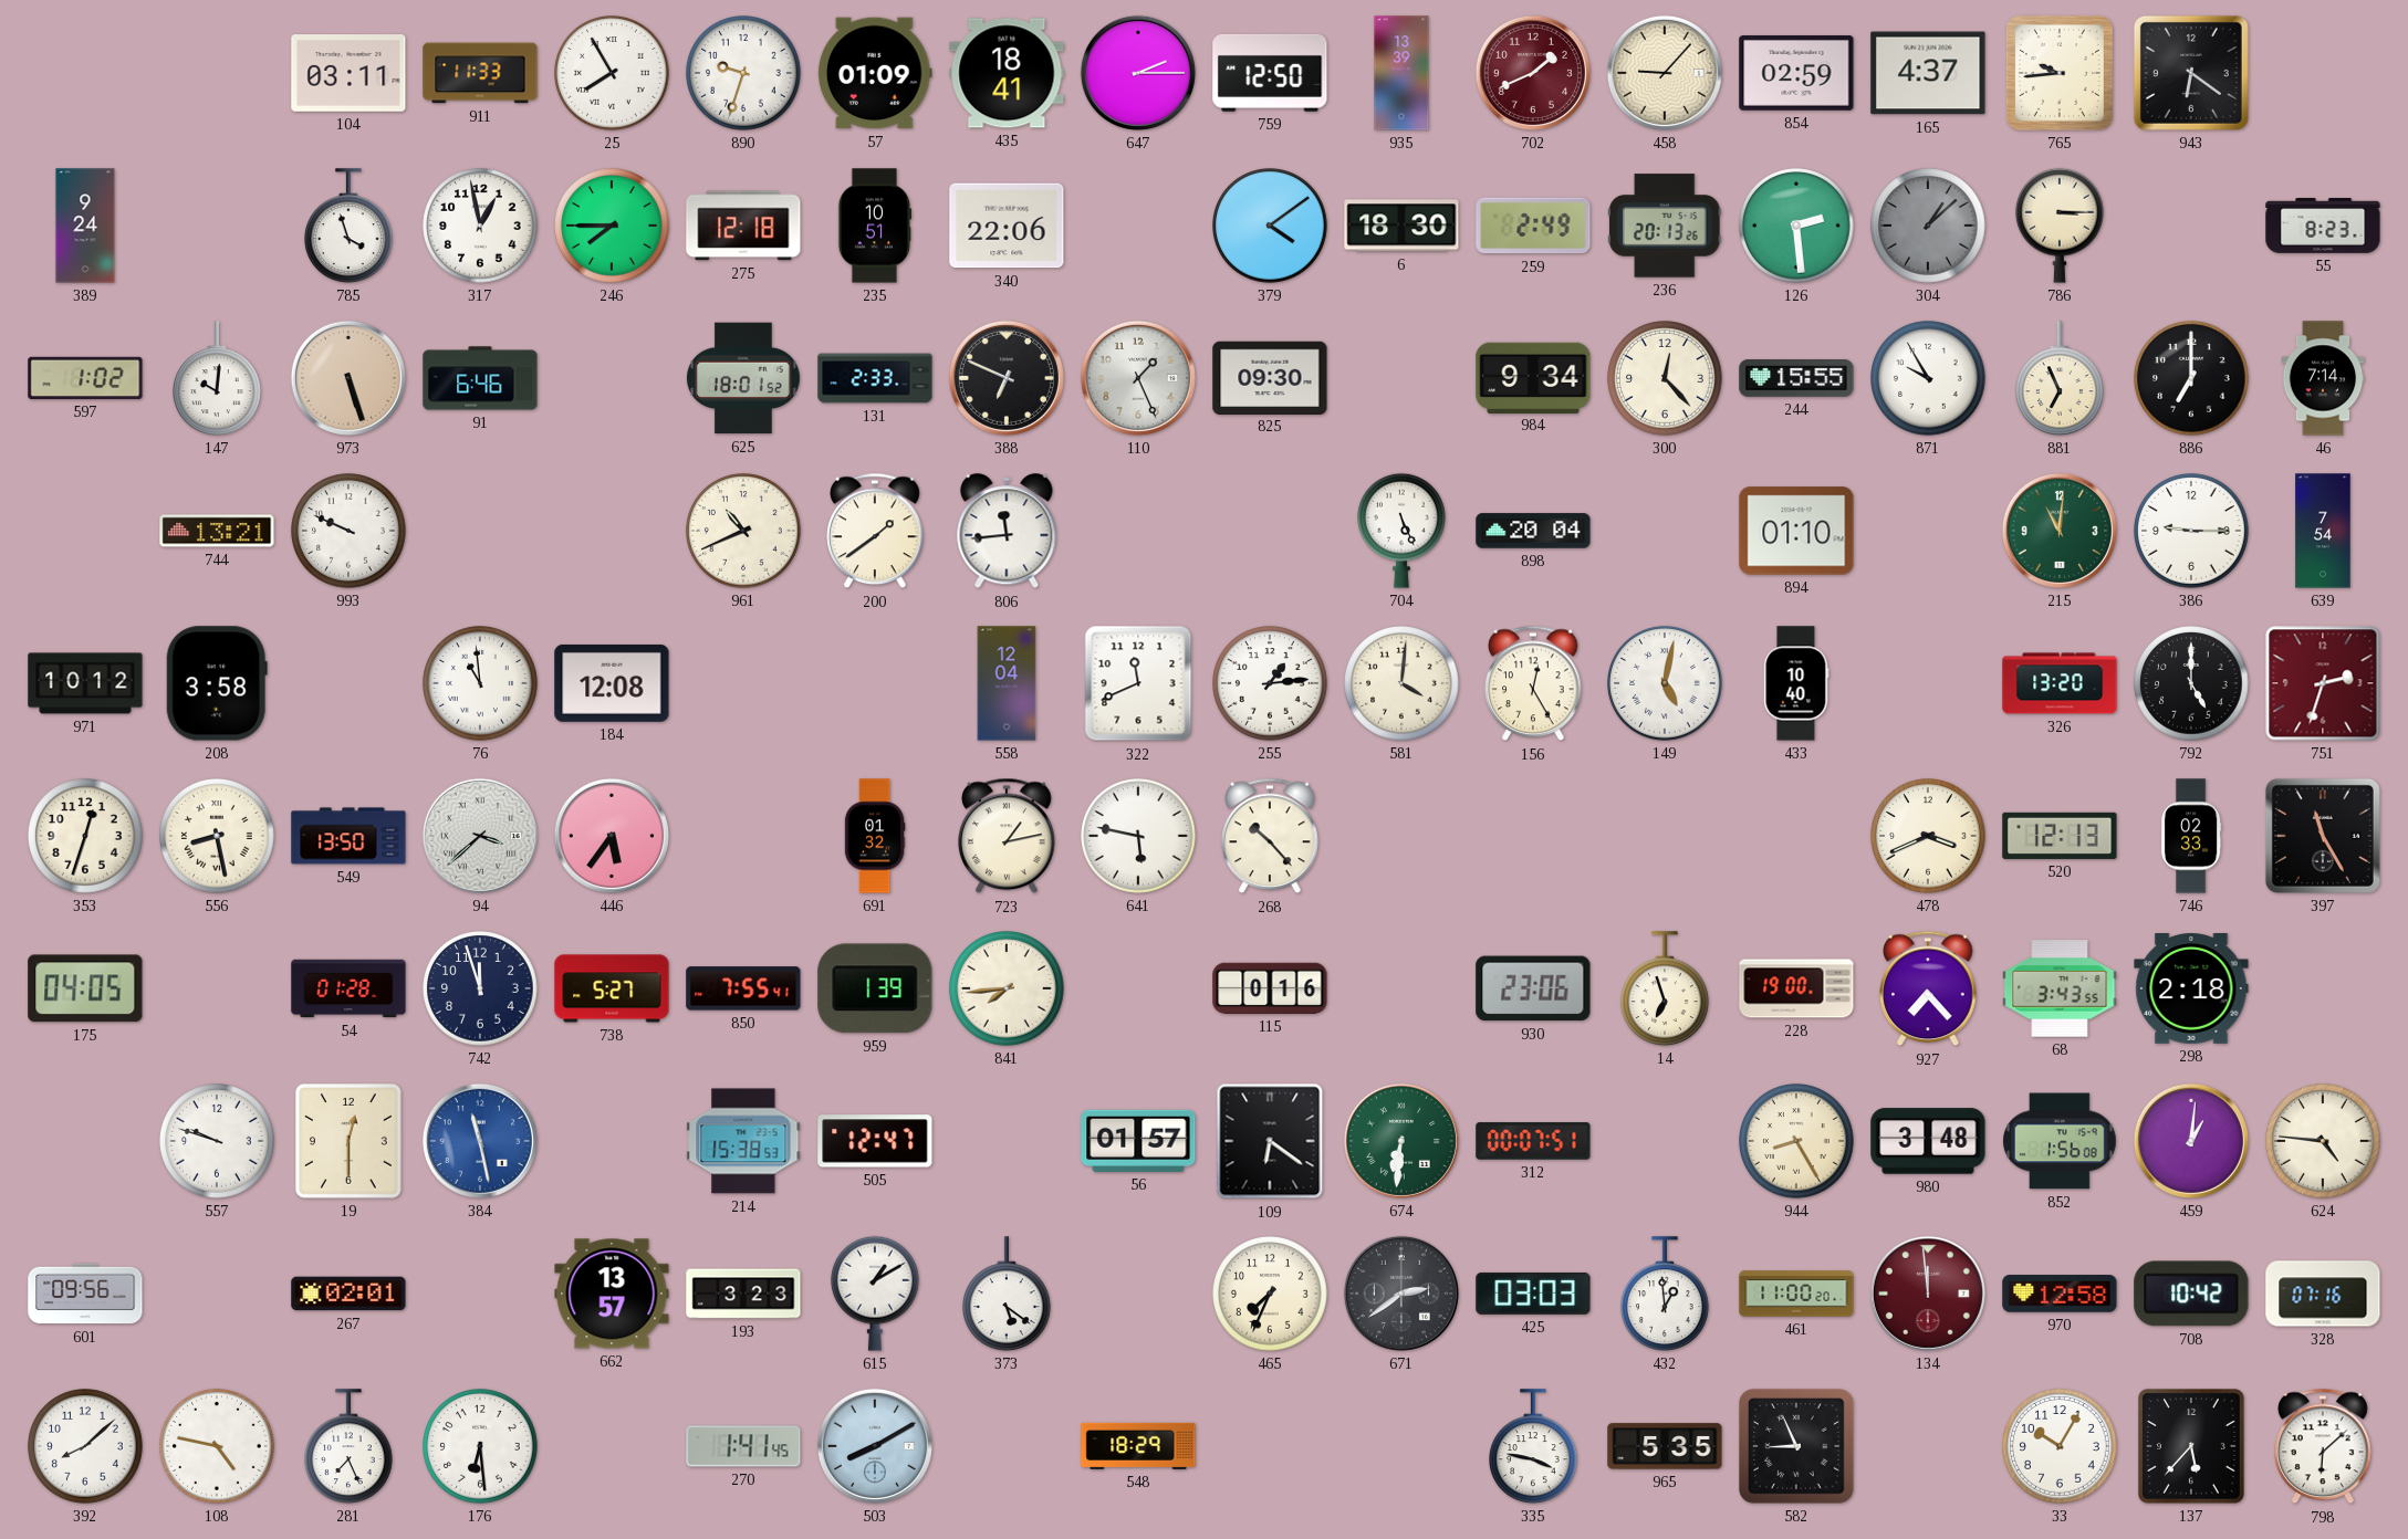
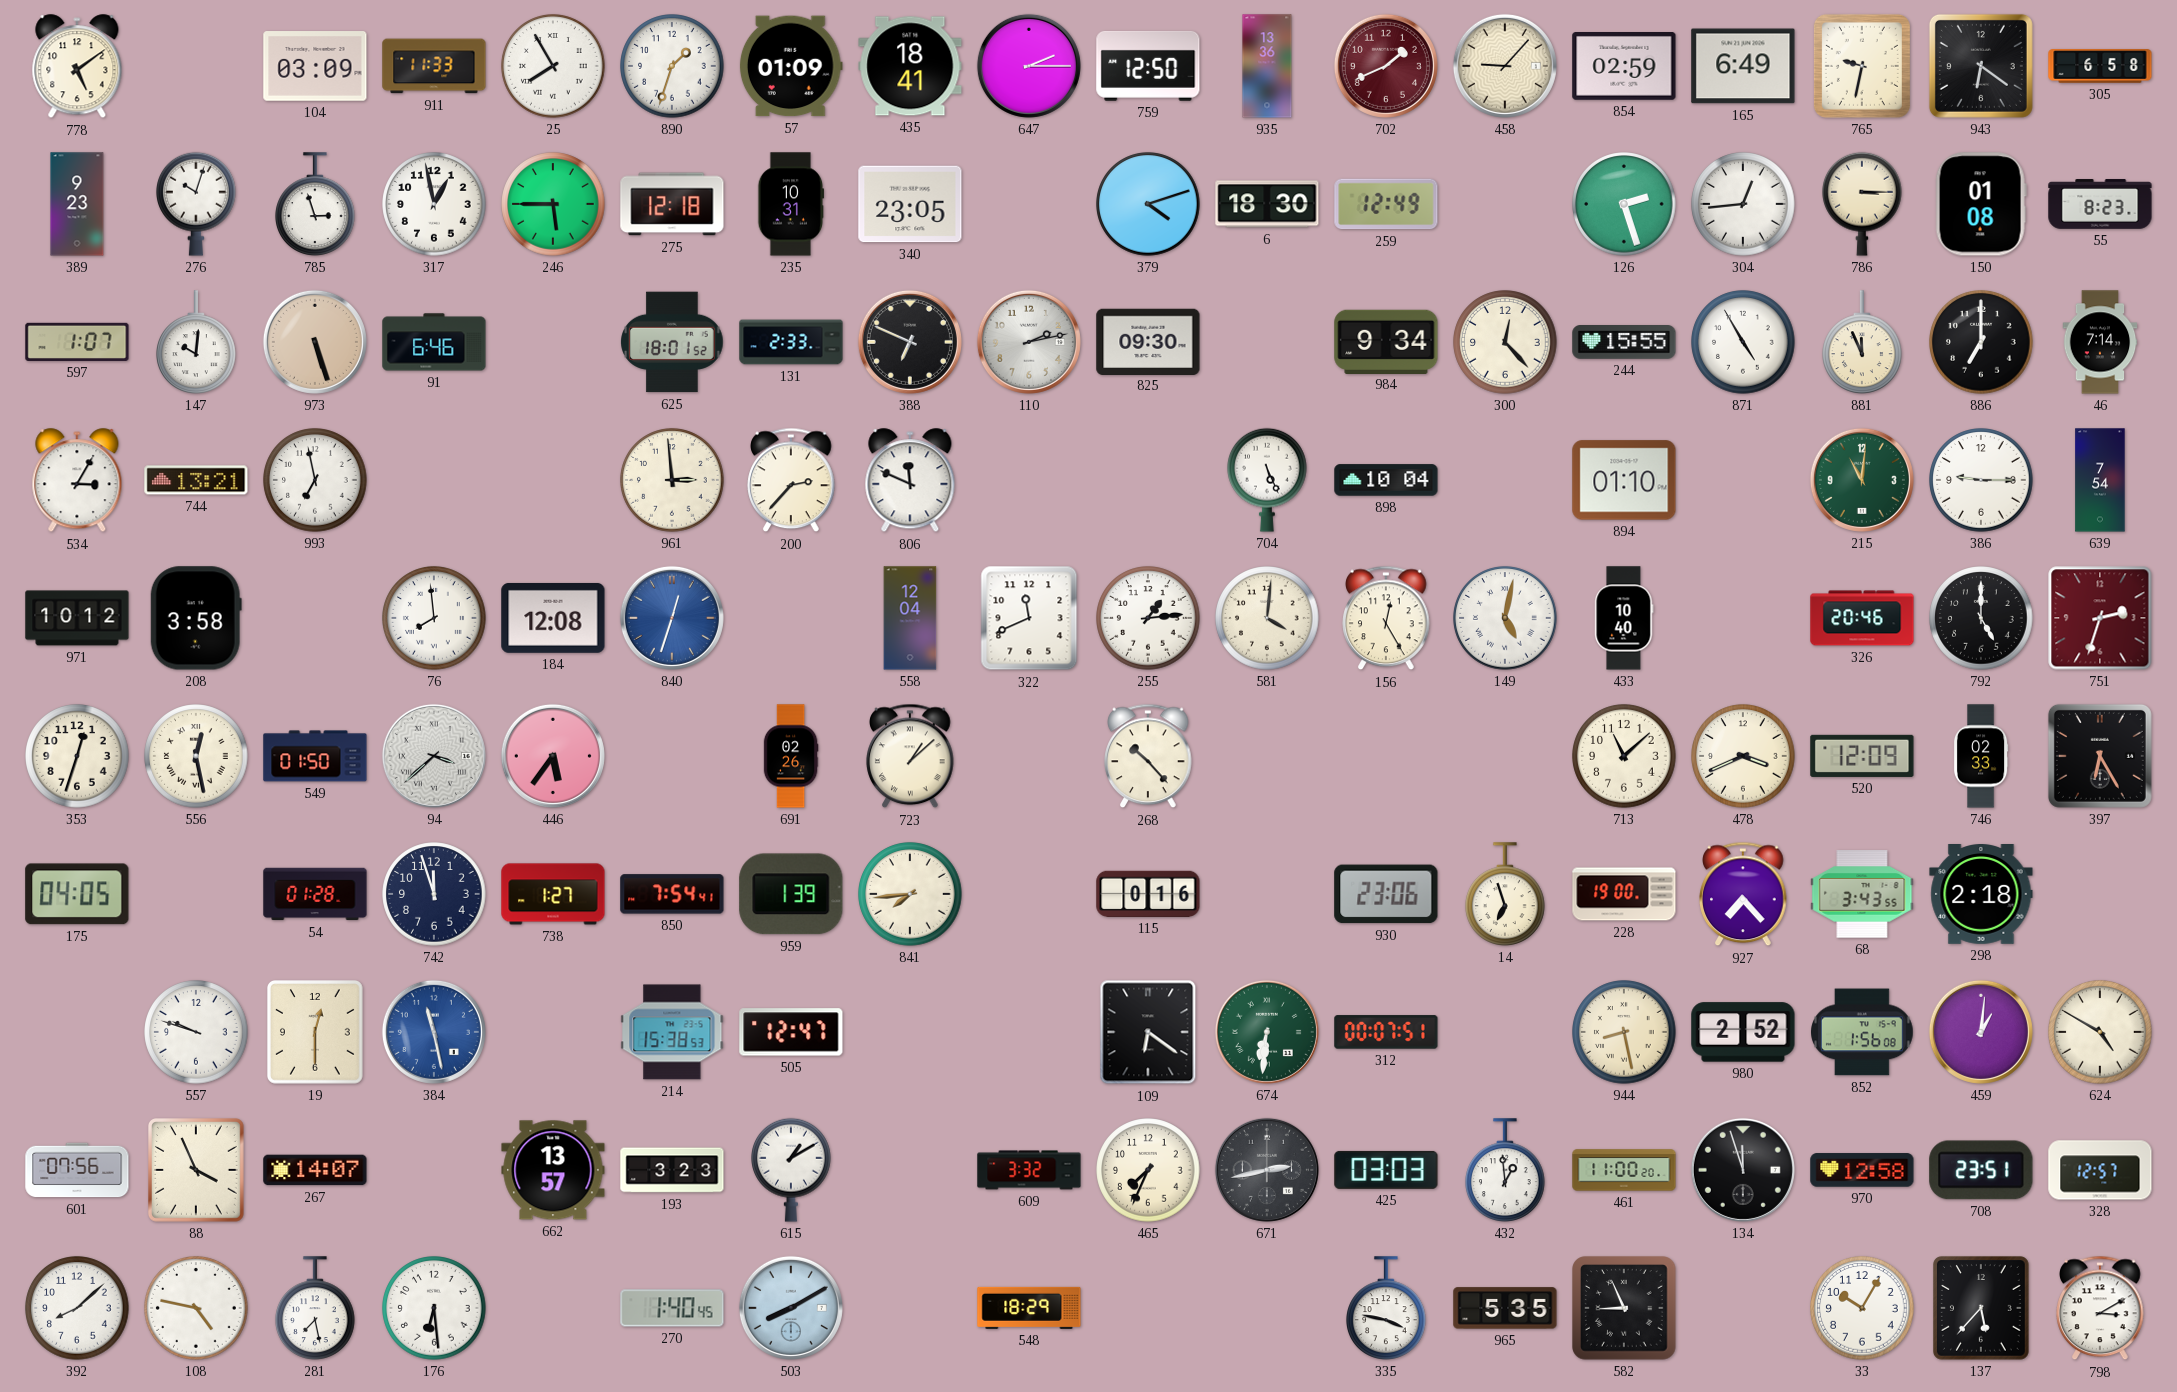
778: none -> 5:09 (77, 67)
104: 03:11 -> 03:09 (315, 66)
890: 9:33 -> 1:33 (672, 66)
935: 13:39 -> 13:36 (1267, 66)
165: 4:37 -> 6:49 (1743, 66)
765: 9:44 -> 9:32 (1862, 66)
305: none -> 6:58 (2100, 66)
389: 9:24 -> 9:23 (77, 204)
276: none -> 10:03 (197, 204)
785: 3:57 -> 2:57 (316, 204)
246: 7:45 -> 5:45 (553, 204)
235: 10:51 -> 10:31 (791, 204)
340: 22:06 -> 23:05 (910, 204)
379: 4:09 -> 4:12 (1148, 204)
259: 2:49 -> 12:49 (1386, 204)
236: 20:13 -> none (1666, 226)
126: 2:29 -> 2:27 (1624, 204)
304: 1:08 -> 12:44 (1743, 204)
304 dial: grey -> white (1743, 204)
150: none -> 01:08 (1981, 204)
597: 1:02 -> 1:07 (77, 342)
110: 1:26 -> 2:13 (1029, 342)
871: 9:55 -> 4:55 (1743, 342)
881: 6:56 -> 11:56 (1863, 342)
534: none -> 3:05 (77, 481)
993: 9:49 -> 6:58 (315, 480)
961: 10:41 -> 2:59 (672, 480)
200: 1:39 -> 2:37 (791, 480)
806: 11:44 -> 11:49 (910, 481)
898: 20:04 -> 10:04 (1386, 480)
76: 10:59 -> 7:59 (434, 618)
840: none -> 12:33 (672, 618)
326: 13:20 -> 20:46 (1862, 618)
556: 8:28 -> 12:28 (196, 756)
549: 13:50 -> 01:50 (315, 756)
691: 01:32 -> 02:26 (791, 756)
723: 1:13 -> 1:08 (910, 756)
641: 5:47 -> none (1138, 836)
713: none -> 11:08 (1624, 756)
520: 12:13 -> 12:09 (1862, 756)
397: 11:25 -> 6:25 (2100, 756)
738: 5:27 -> 1:27 (553, 894)
850: 7:55 -> 7:54 (672, 894)
56: 01:57 -> none (1138, 1141)
944: 8:25 -> 8:28 (1624, 1032)
980: 3:48 -> 2:52 (1743, 1032)
624: 4:46 -> 4:50 (2100, 1032)
601: 09:56 -> 07:56 (77, 1170)
88: none -> 3:56 (197, 1171)
267: 02:01 -> 14:07 (315, 1170)
373: 5:21 -> none (1008, 1294)
609: none -> 3:32 (1029, 1170)
671: 2:39 -> 2:43 (1267, 1170)
134: 11:59 -> 11:57 (1743, 1170)
134 dial: burgundy -> black (1743, 1170)
708: 10:42 -> 23:51 (1981, 1170)
328: 07:16 -> 12:57 (2100, 1170)
281: 7:26 -> 7:28 (316, 1308)
270: 1:41 -> 1:40 (672, 1308)
798: 6:08 -> 3:10 (2100, 1308)
